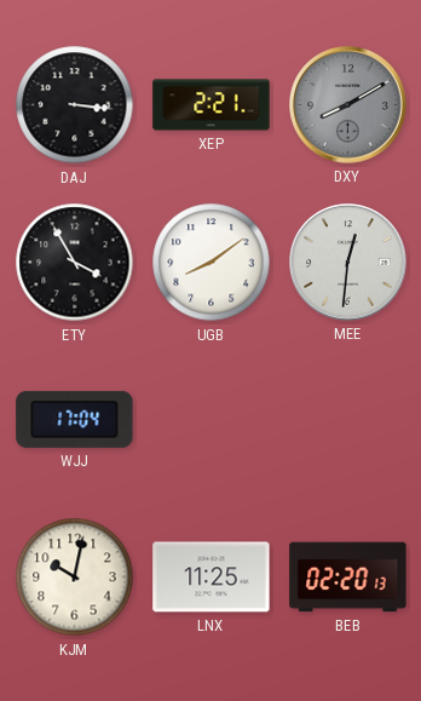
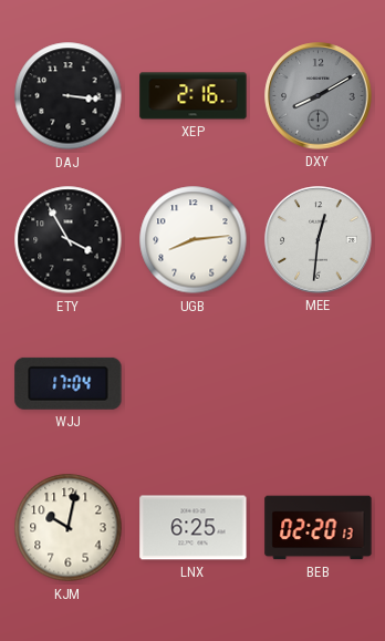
XEP: 2:21 -> 2:16 (194, 96)
UGB: 8:09 -> 8:14 (194, 240)
LNX: 11:25 -> 6:25 (194, 528)
